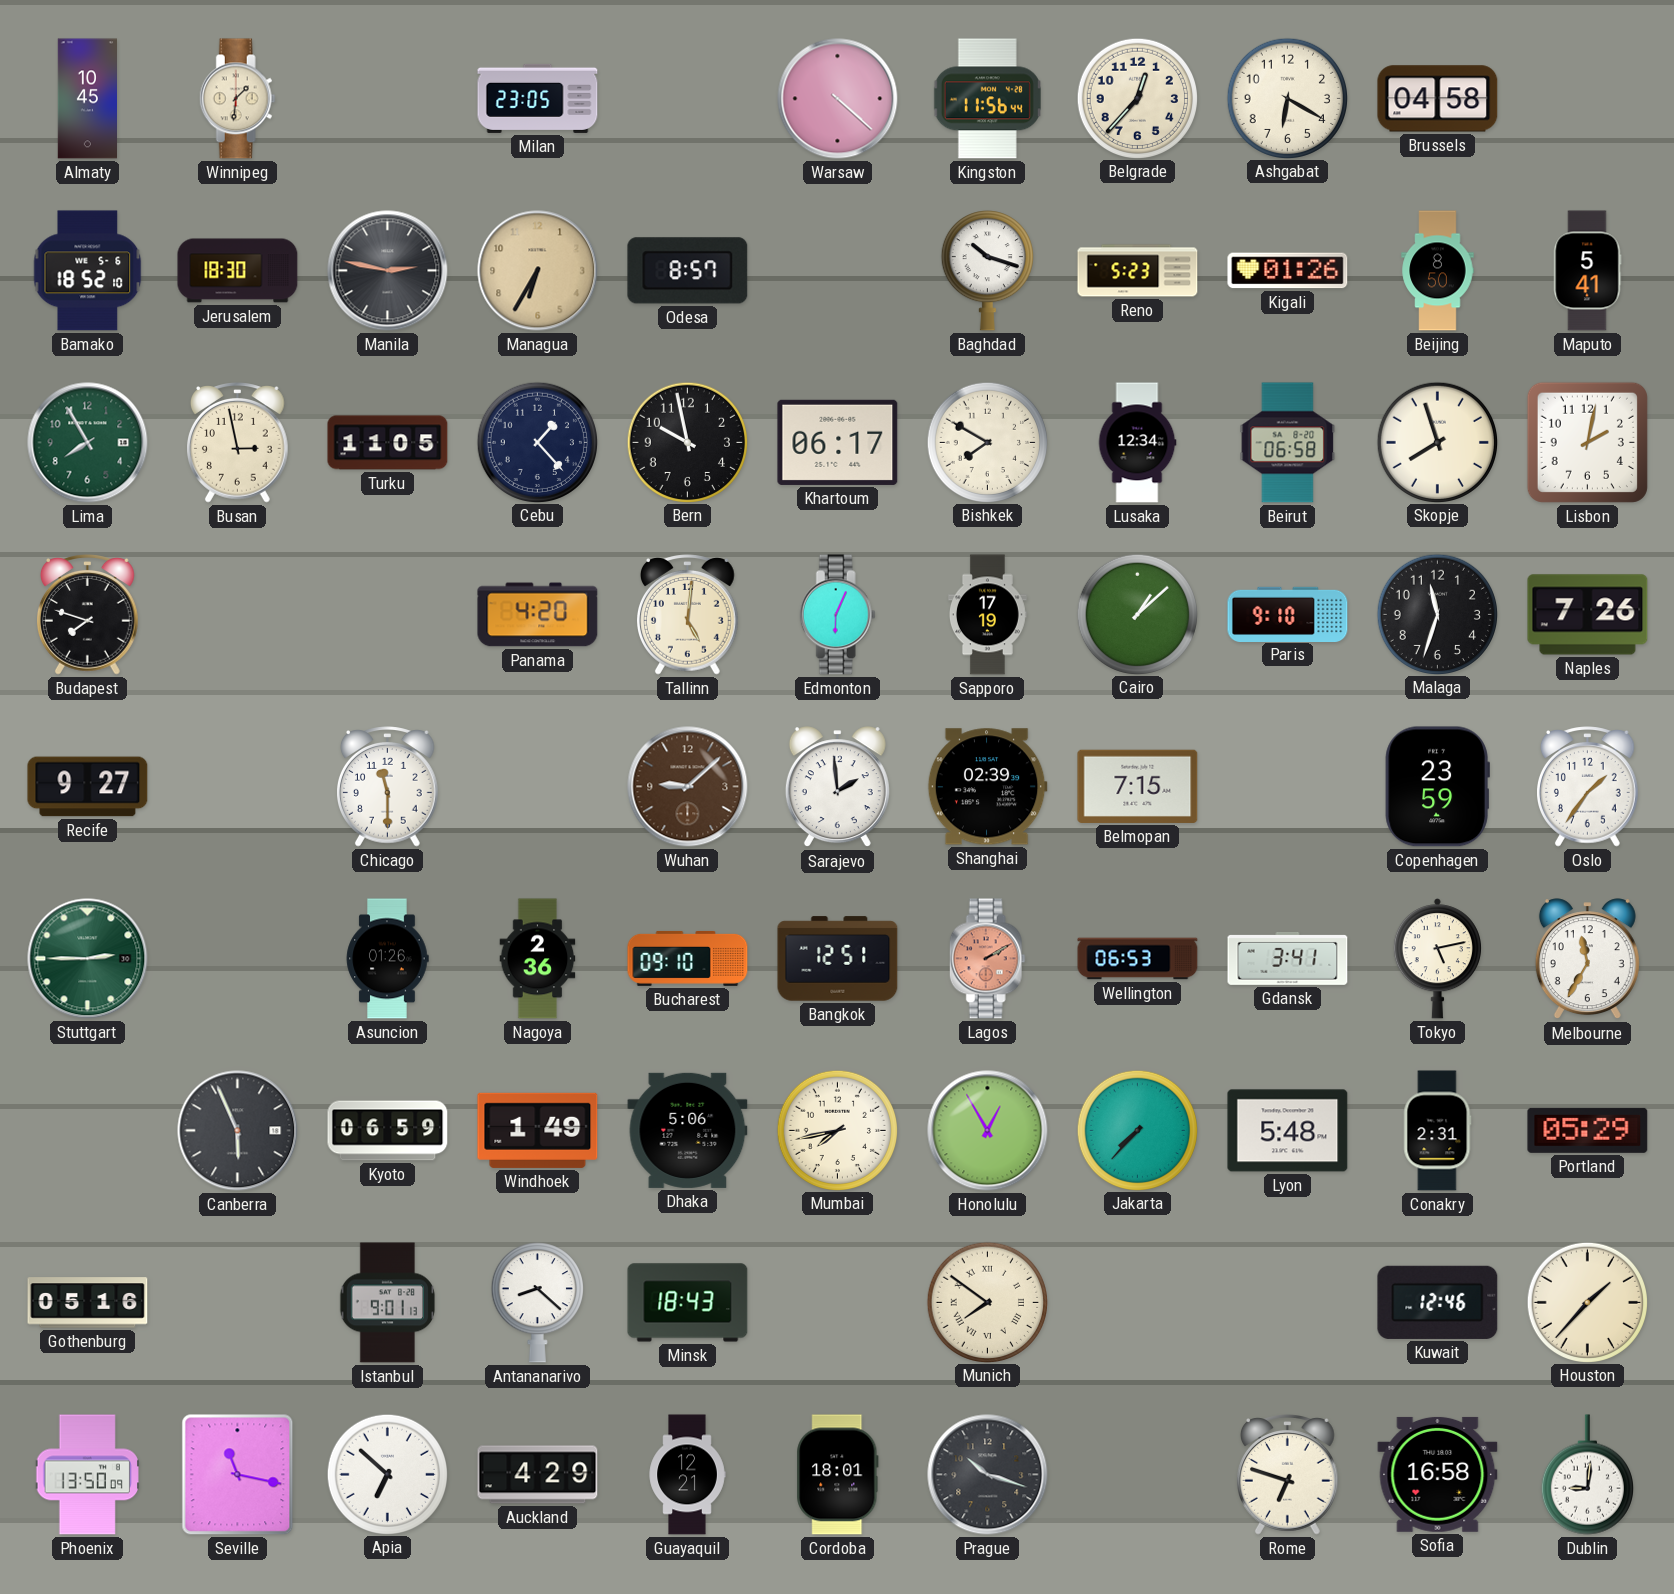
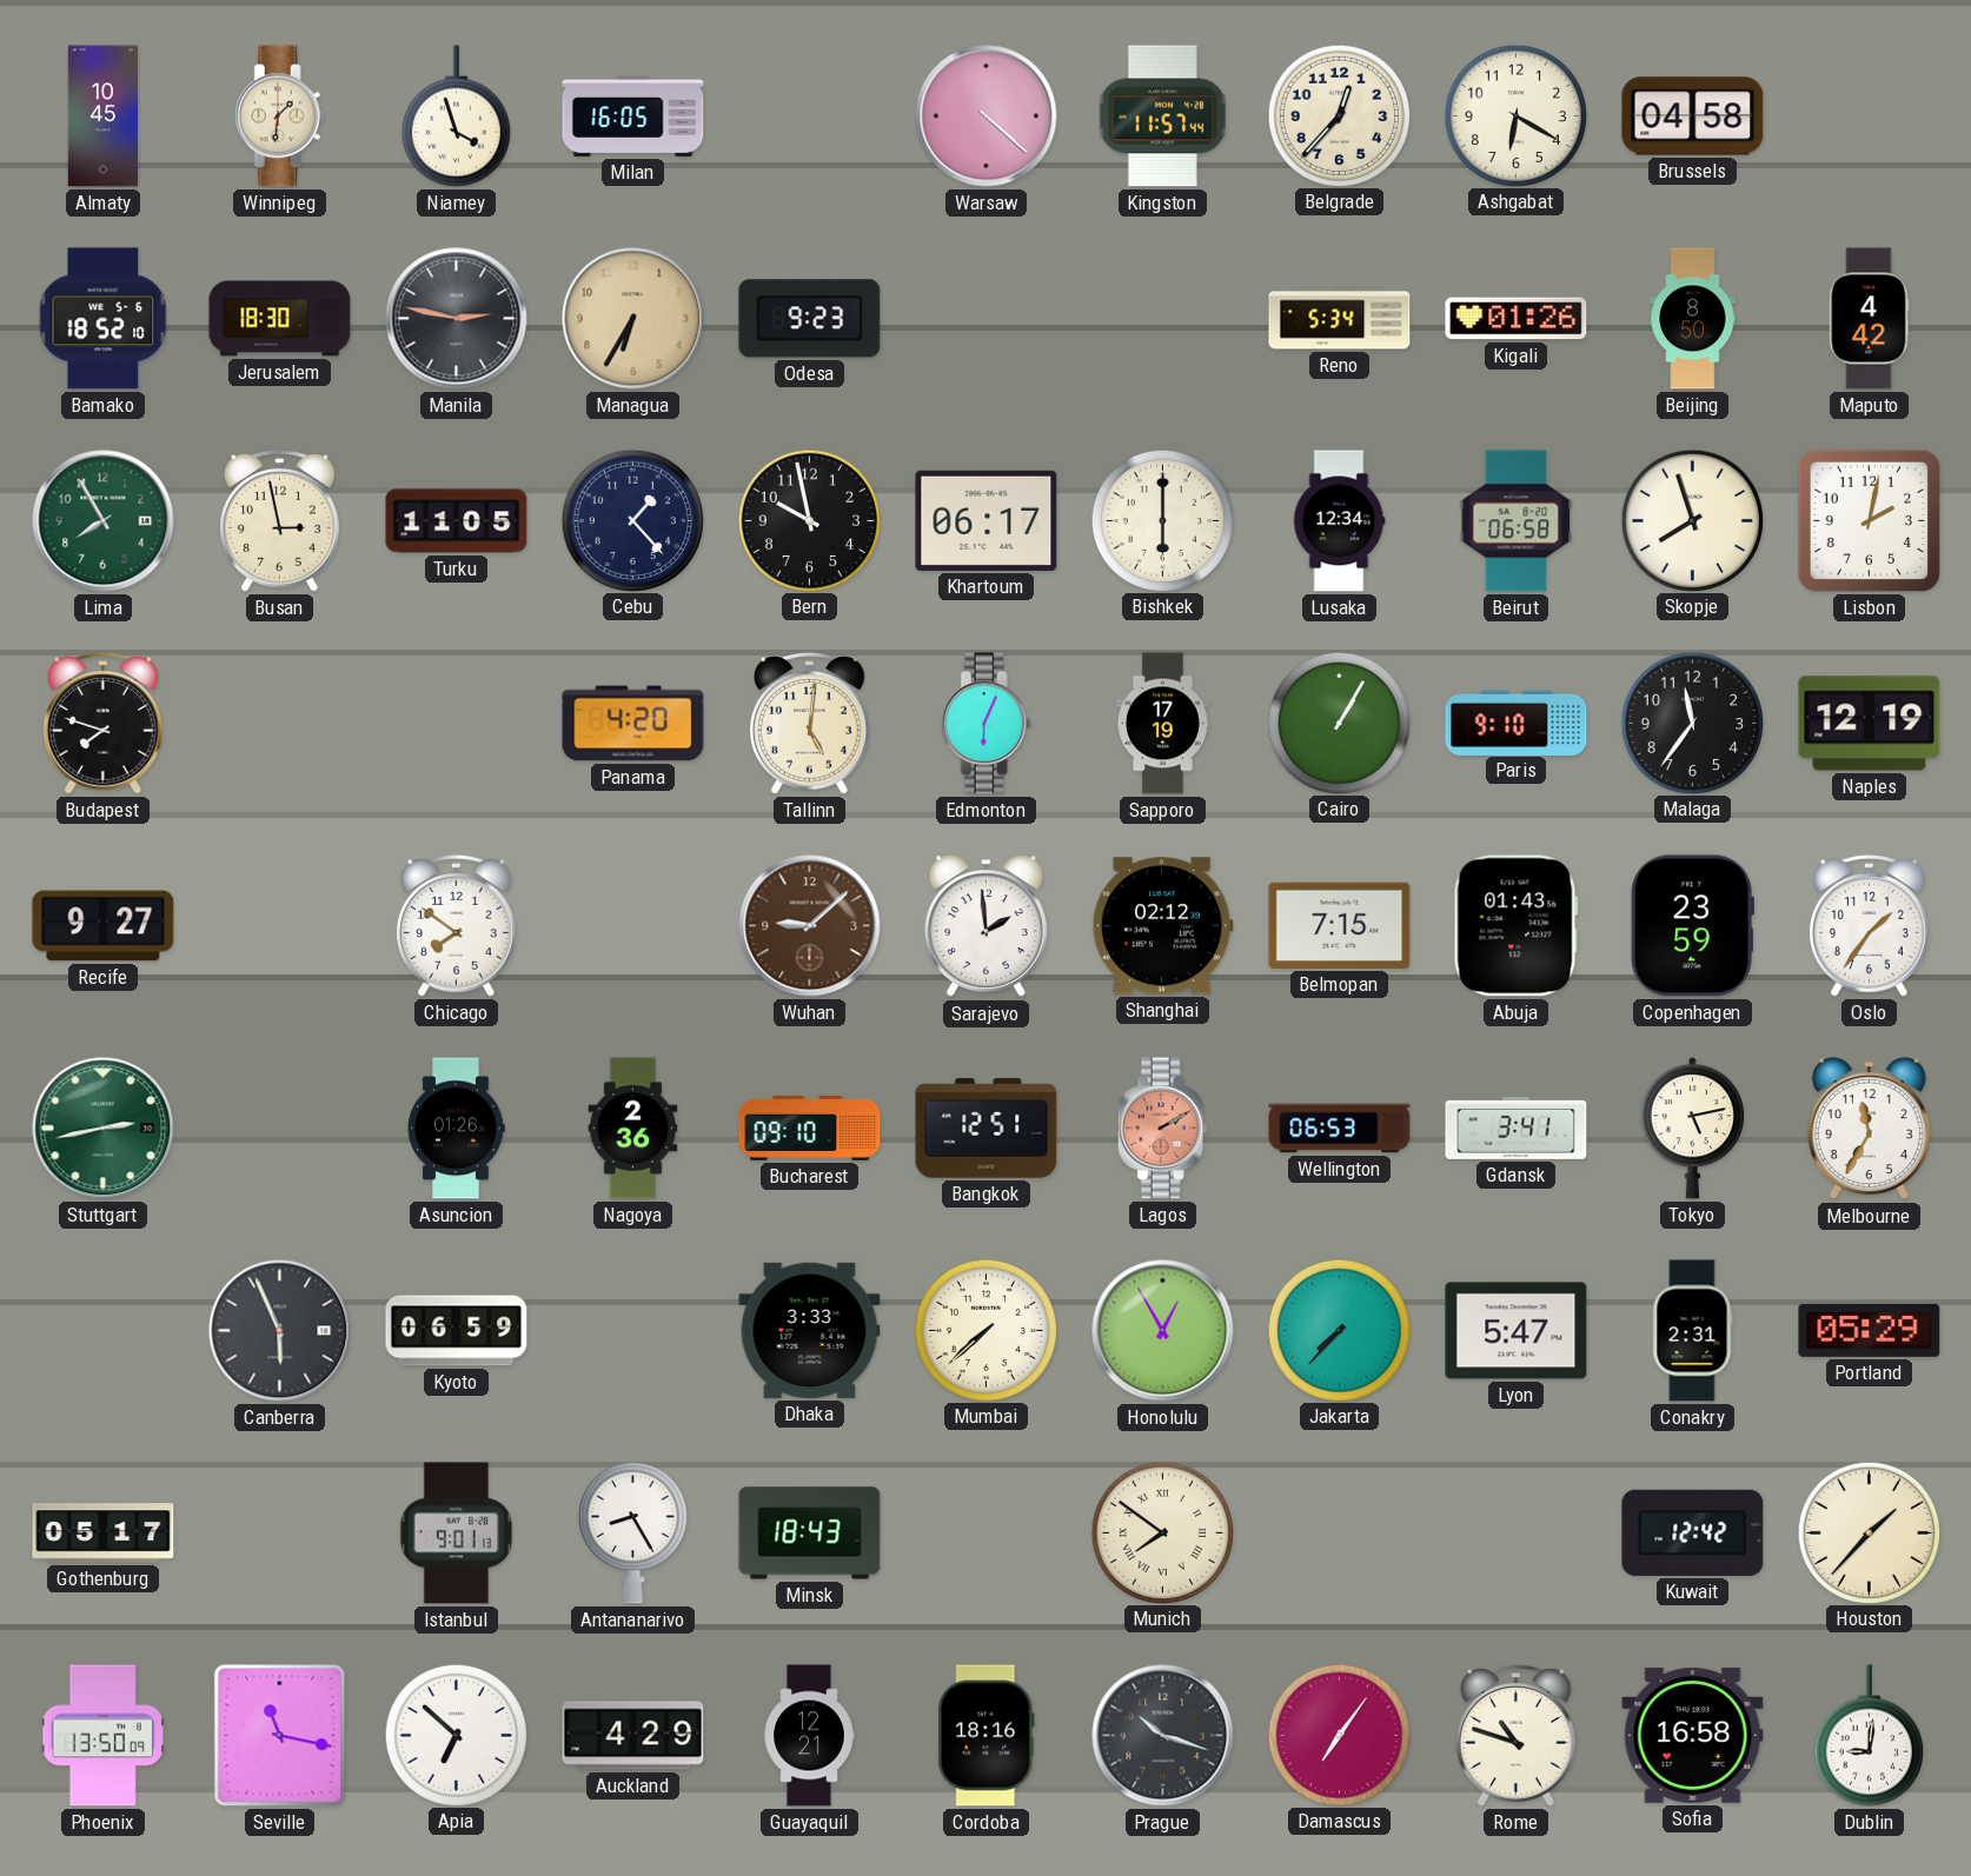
Niamey: none -> 3:57 (456, 117)
Milan: 23:05 -> 16:05 (633, 115)
Kingston: 11:56 -> 11:57 (1162, 117)
Odesa: 8:57 -> 9:23 (810, 319)
Baghdad: 10:18 -> none (987, 271)
Reno: 5:23 -> 5:34 (1340, 319)
Maputo: 5:41 -> 4:42 (1870, 319)
Bishkek: 7:50 -> 6:00 (1162, 520)
Cairo: 1:08 -> 1:05 (1339, 723)
Malaga: 11:33 -> 11:36 (1692, 723)
Naples: 7:26 -> 12:19 (1870, 724)
Chicago: 11:30 -> 7:51 (457, 926)
Shanghai: 02:39 -> 02:12 (1162, 926)
Abuja: none -> 01:43 (1515, 926)
Stuttgart: 2:45 -> 2:43 (104, 1129)
Windhoek: 1:49 -> none (538, 1130)
Dhaka: 5:06 -> 3:33 (810, 1330)
Mumbai: 7:43 -> 7:38 (985, 1330)
Lyon: 5:48 -> 5:47 (1517, 1331)
Gothenburg: 05:16 -> 05:17 (104, 1534)
Antananarivo: 8:22 -> 8:25 (632, 1534)
Kuwait: 12:46 -> 12:42 (1693, 1532)
Cordoba: 18:01 -> 18:16 (987, 1736)
Damascus: none -> 7:06 (1339, 1735)
Rome: 6:48 -> 10:48 (1517, 1736)
